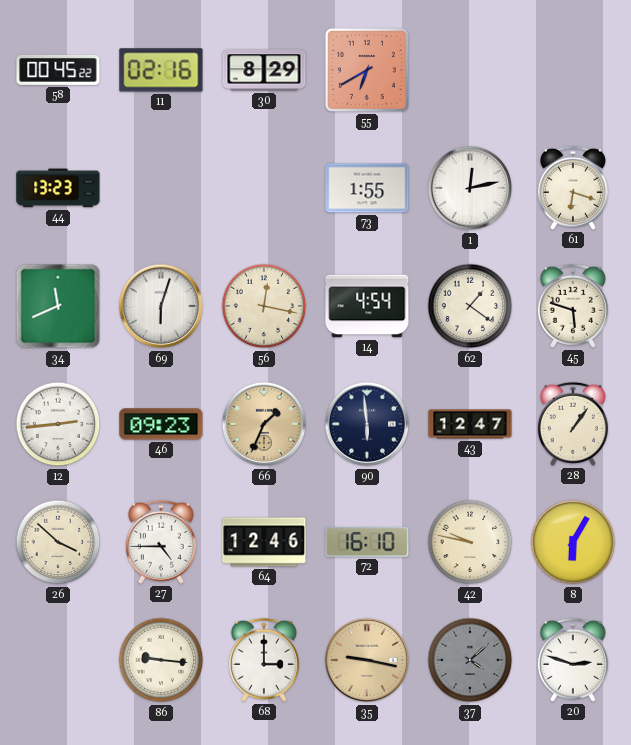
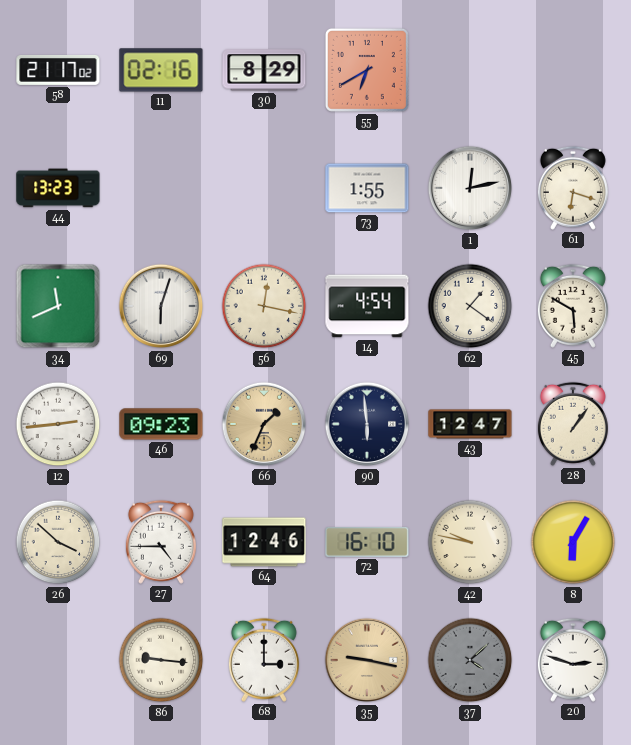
58: 00:45 -> 21:17 (58, 70)
45: 5:48 -> 5:50 (573, 306)
